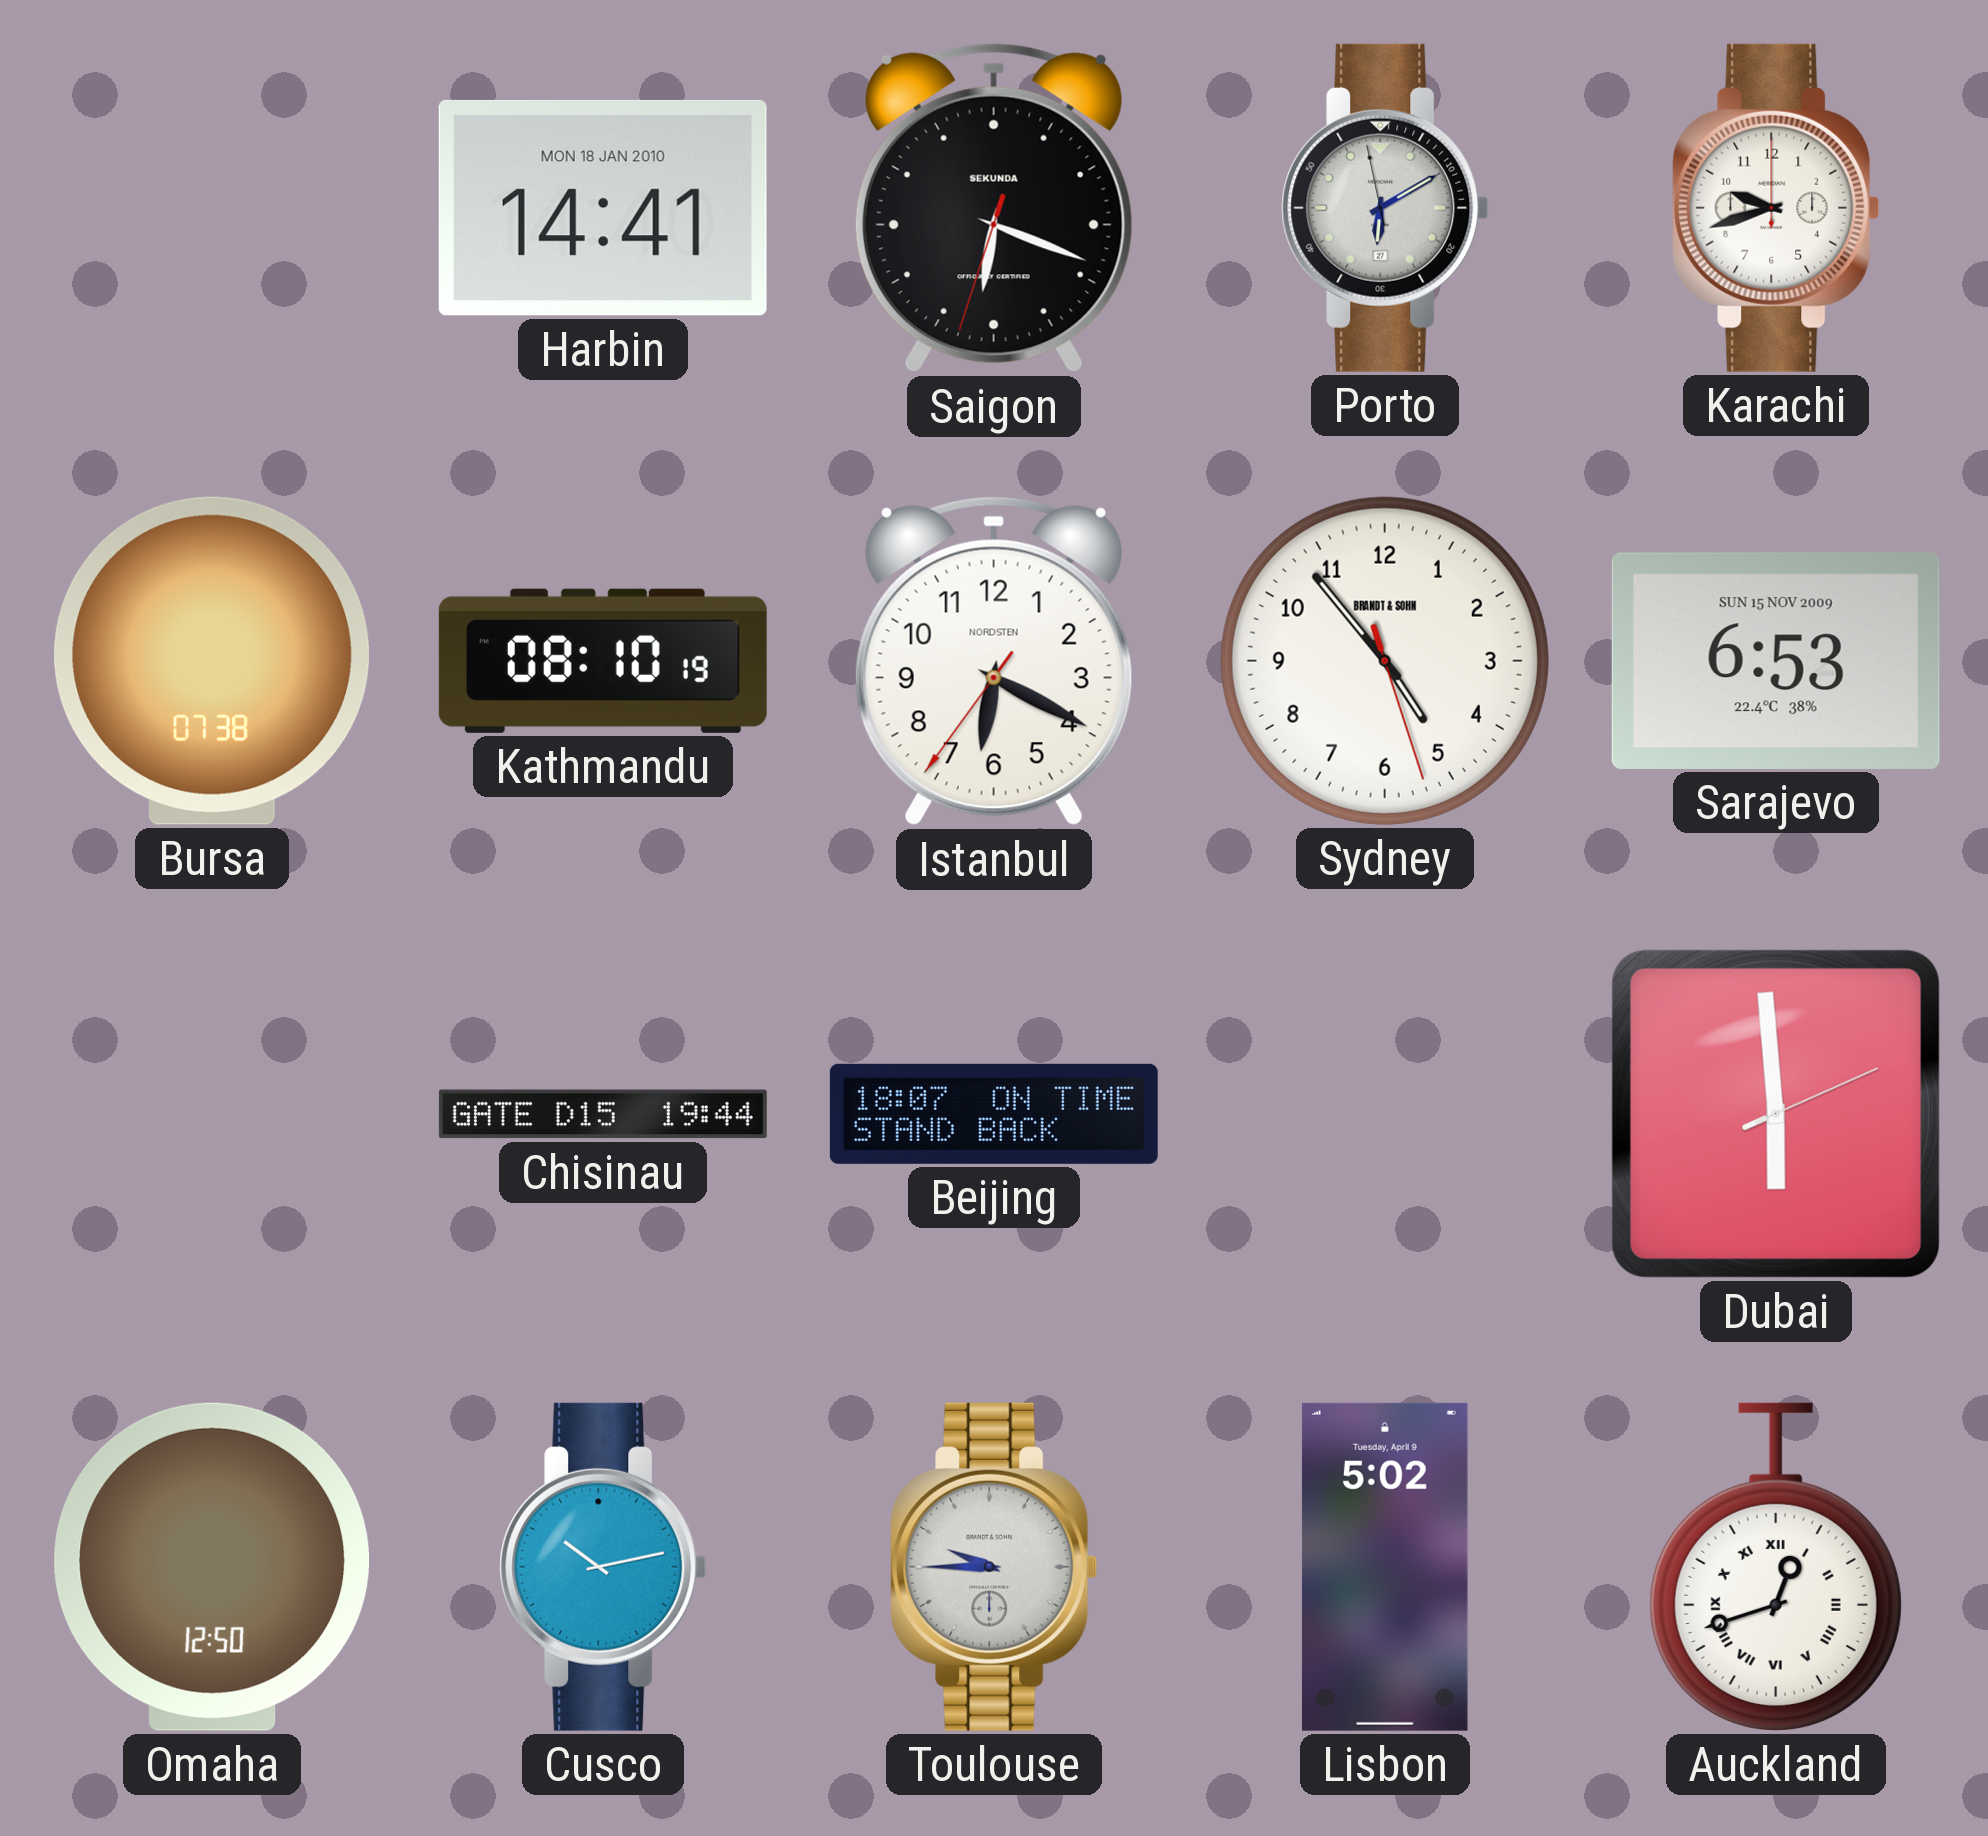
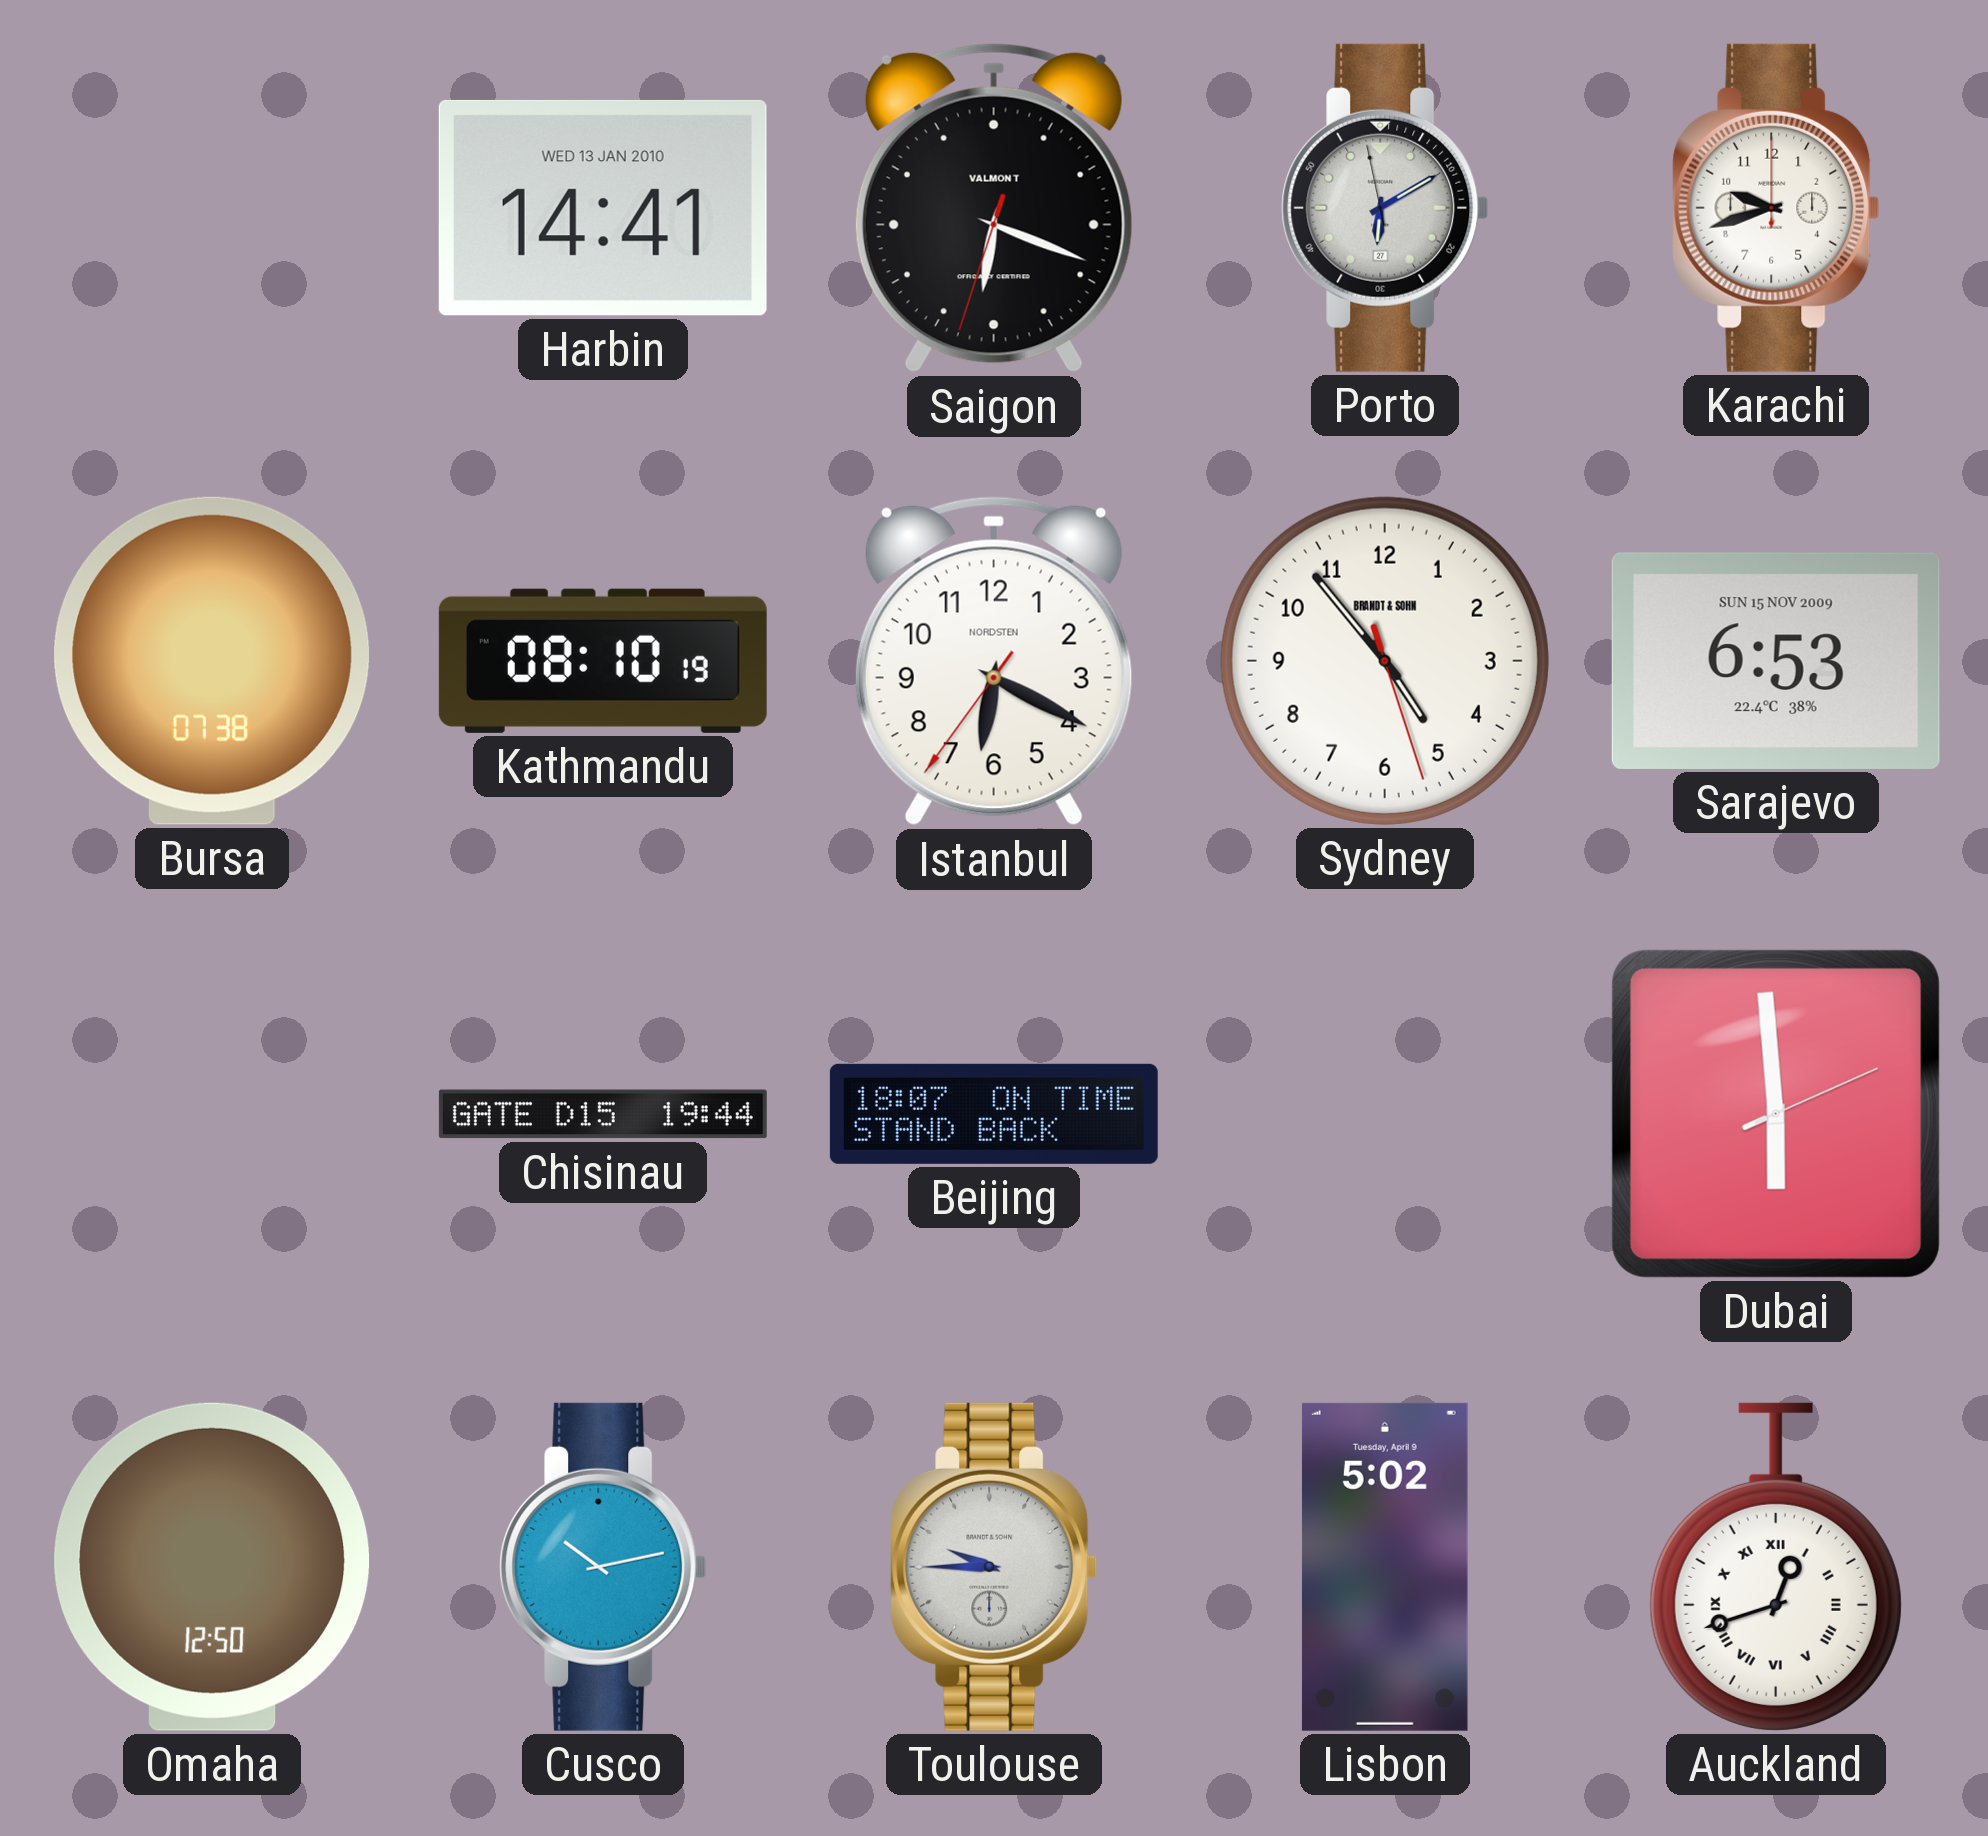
Harbin date: MON 18 JAN 2010 -> WED 13 JAN 2010 (603, 208)
Saigon brand: SEKUNDA -> VALMONT (994, 208)
